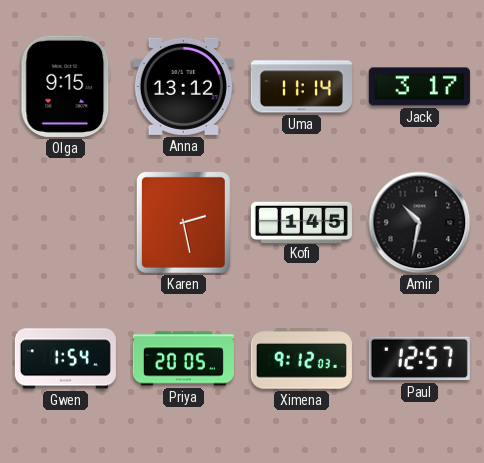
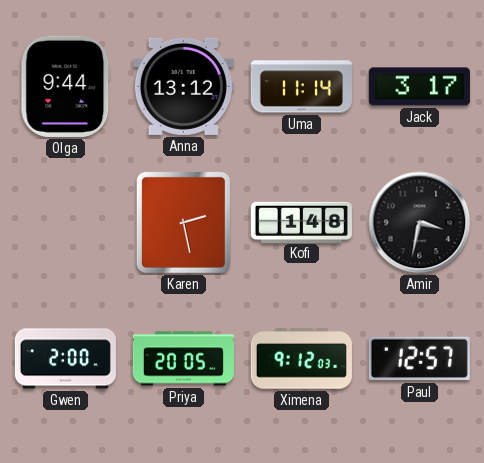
Olga: 9:15 -> 9:44 (66, 86)
Kofi: 1:45 -> 1:48 (301, 222)
Amir: 10:32 -> 3:32 (420, 223)
Gwen: 1:54 -> 2:00 (65, 359)
